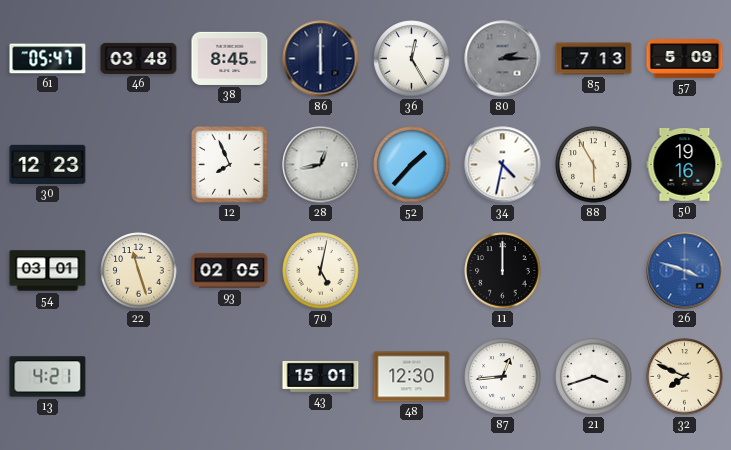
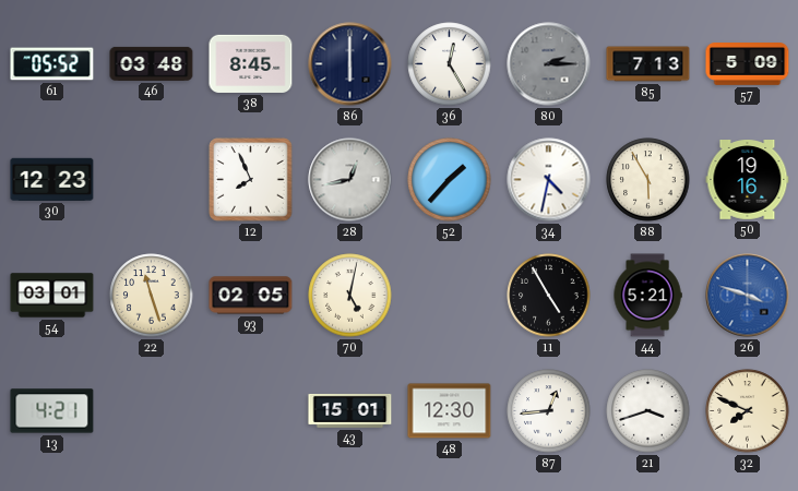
61: 05:47 -> 05:52 (52, 64)
11: 12:00 -> 4:55 (549, 296)
44: none -> 5:21 (647, 296)
